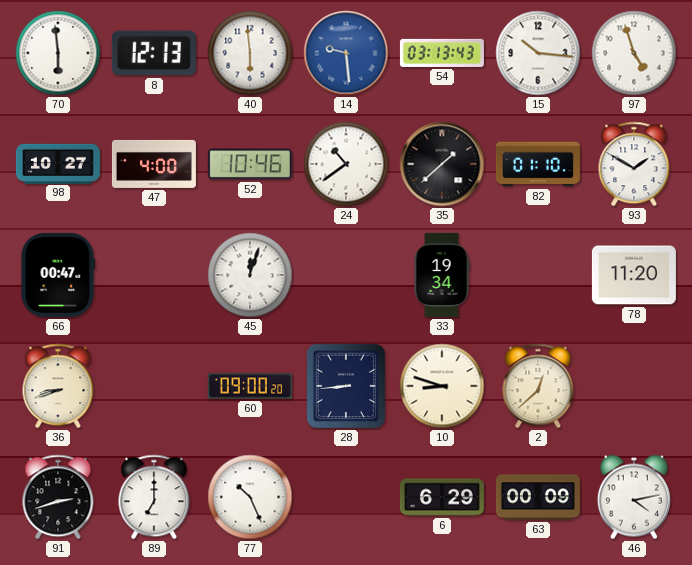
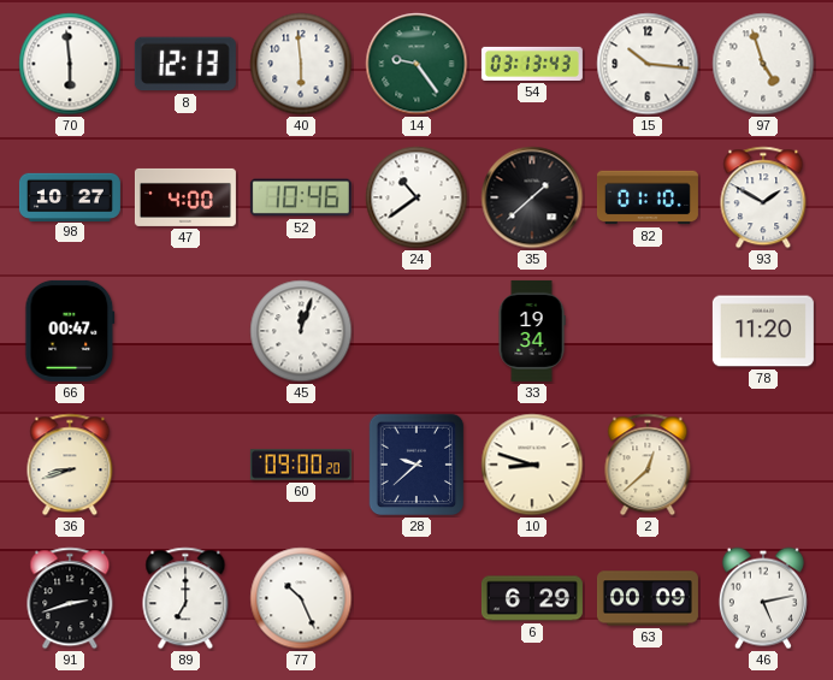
14: 9:29 -> 9:24 (416, 64)
14 dial: blue -> green (416, 64)
28: 8:44 -> 9:38 (416, 465)
46: 4:13 -> 5:13 (763, 598)
